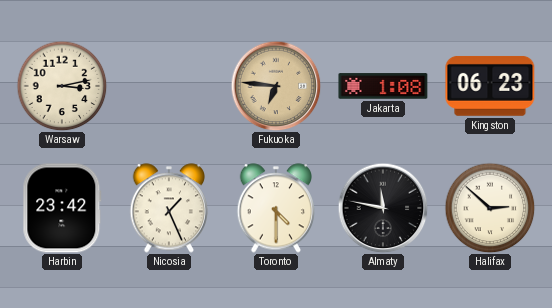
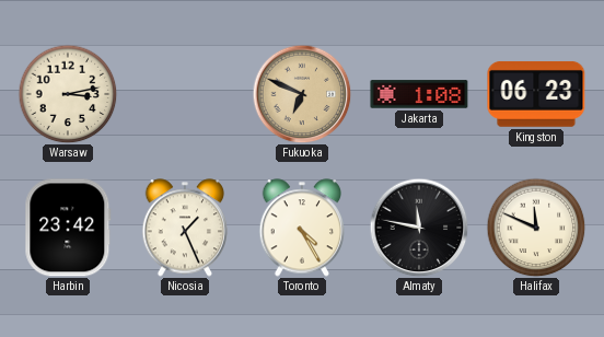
Fukuoka: 6:46 -> 6:49 (302, 94)
Toronto: 4:30 -> 4:25 (302, 228)
Halifax: 2:52 -> 11:49 (536, 228)
